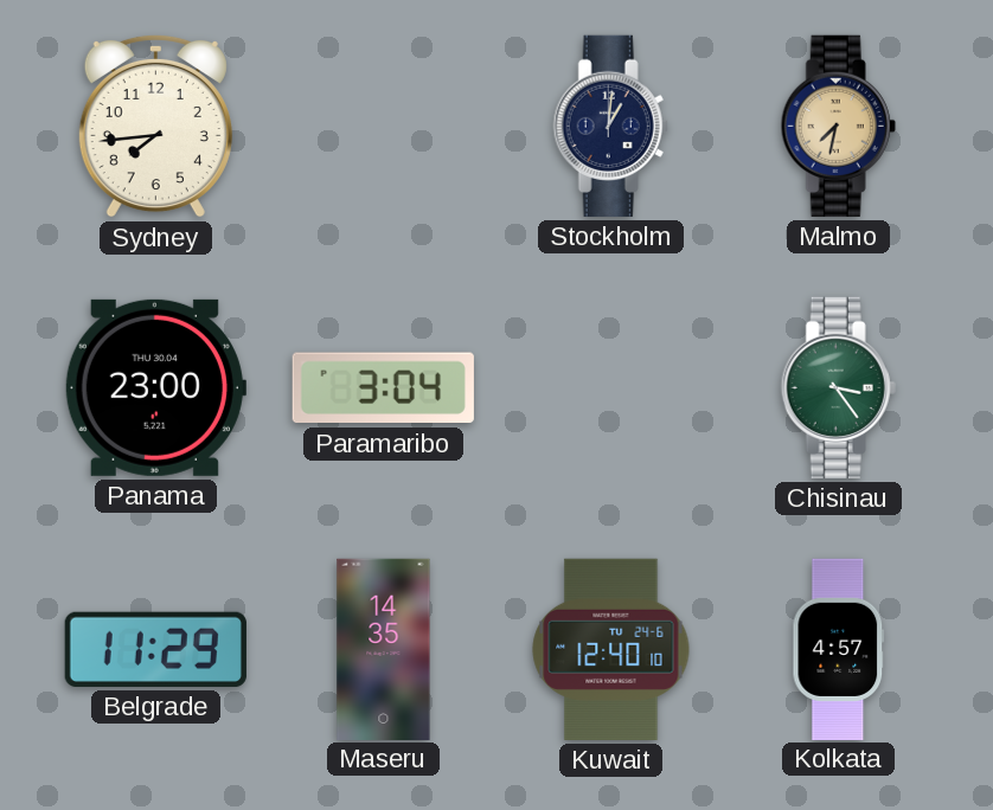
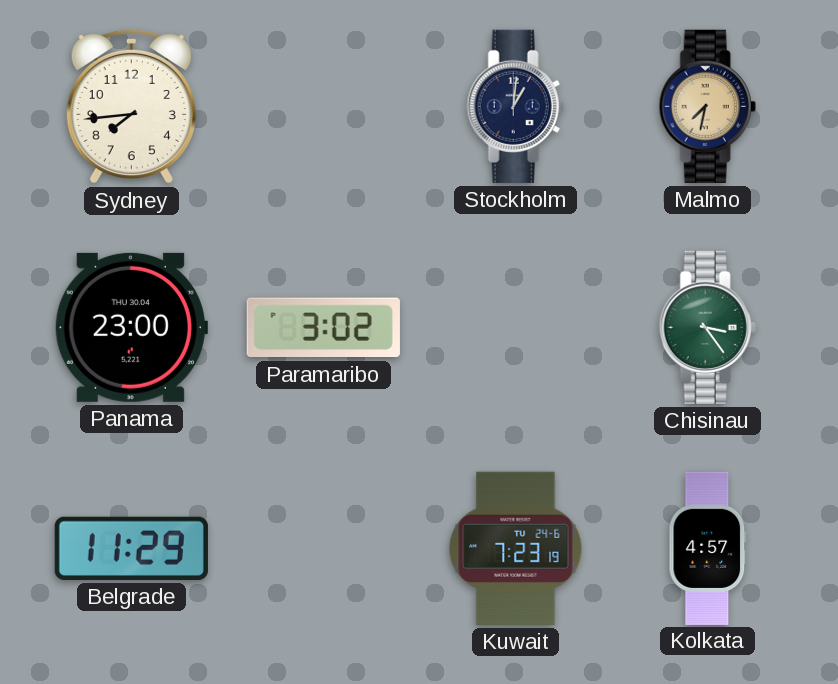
Paramaribo: 3:04 -> 3:02 (323, 328)
Maseru: 14:35 -> none (384, 649)
Kuwait: 12:40 -> 7:23 (516, 548)
